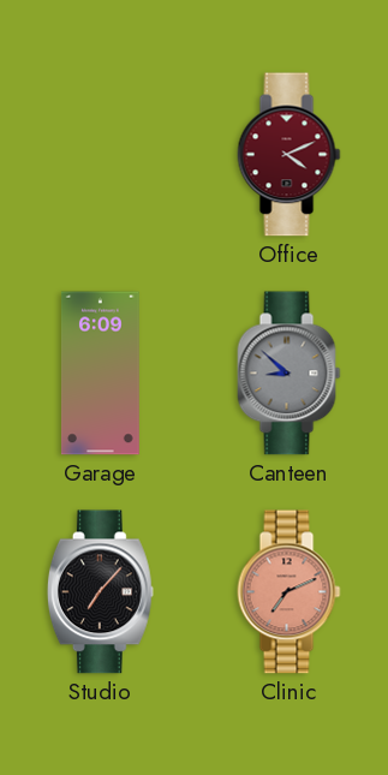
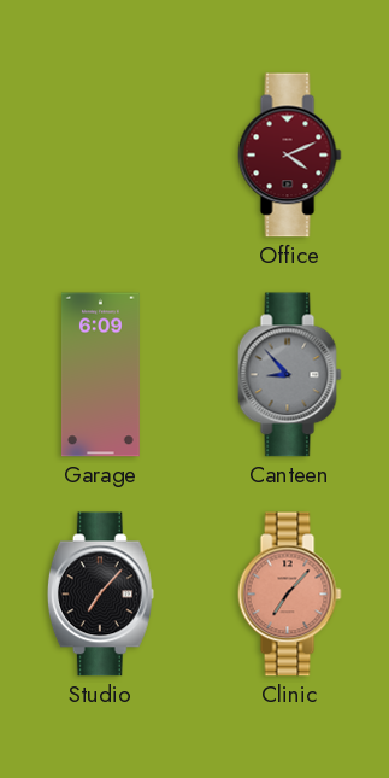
Canteen: 8:52 -> 8:53 (290, 375)
Clinic: 7:11 -> 7:07 (290, 595)
